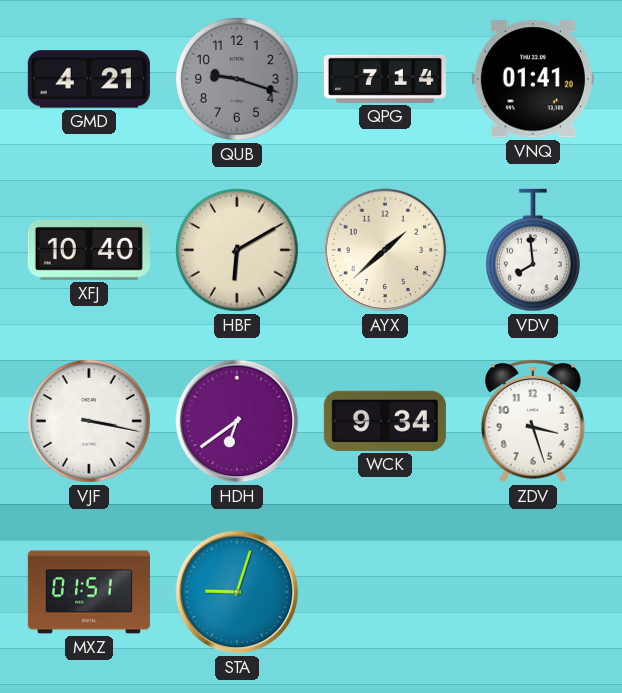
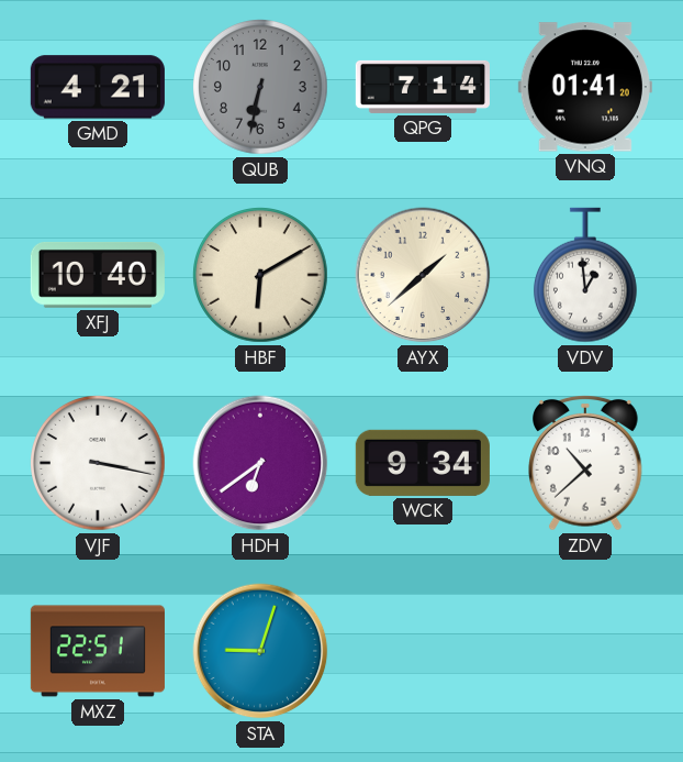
QUB: 9:18 -> 6:32 (261, 88)
VDV: 7:59 -> 12:59 (585, 275)
ZDV: 3:27 -> 10:38 (586, 464)
MXZ: 01:51 -> 22:51 (98, 651)
